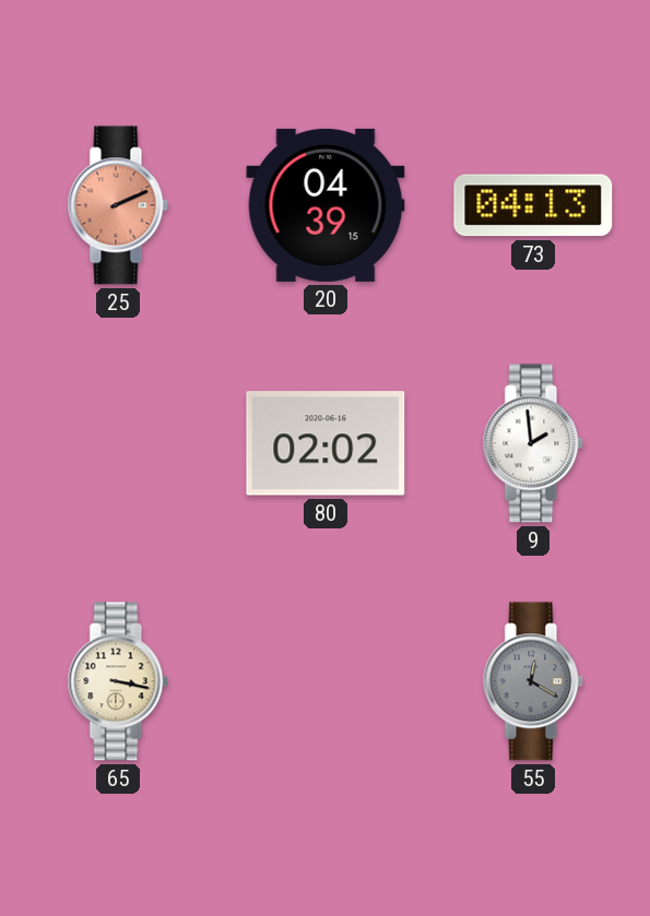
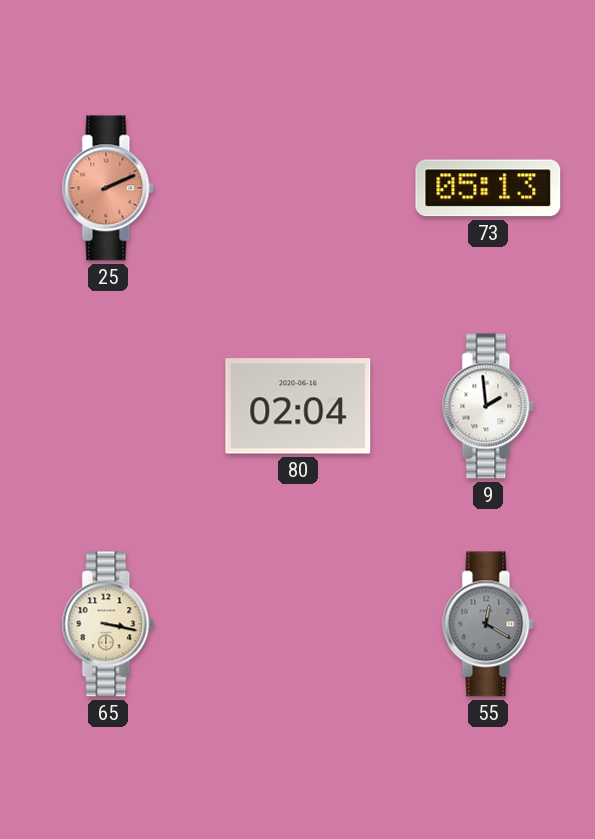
20: 04:39 -> none (326, 205)
73: 04:13 -> 05:13 (488, 188)
80: 02:02 -> 02:04 (298, 406)
